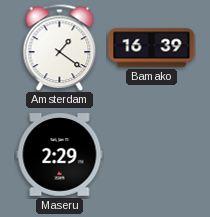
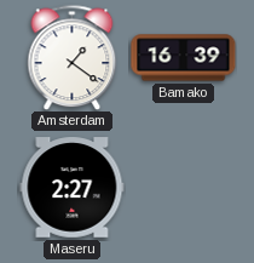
Maseru: 2:29 -> 2:27 (73, 188)
